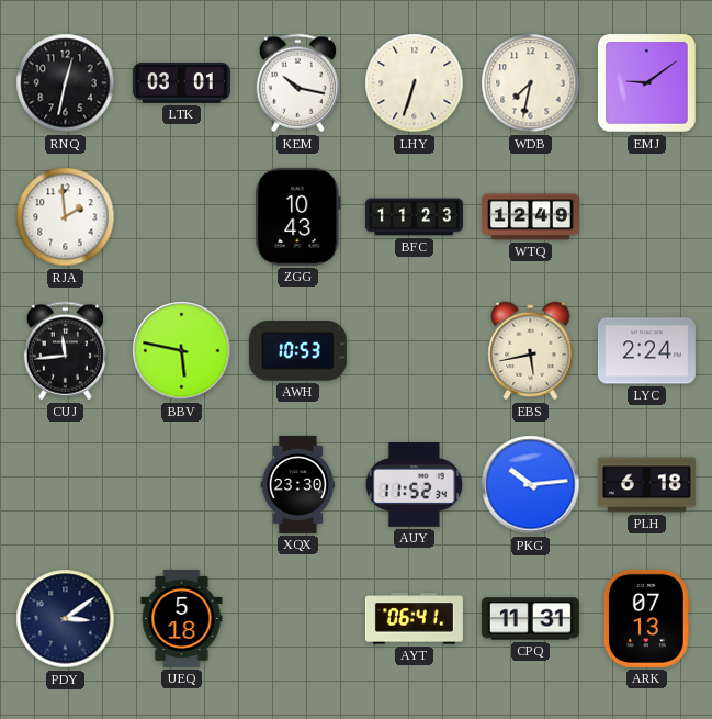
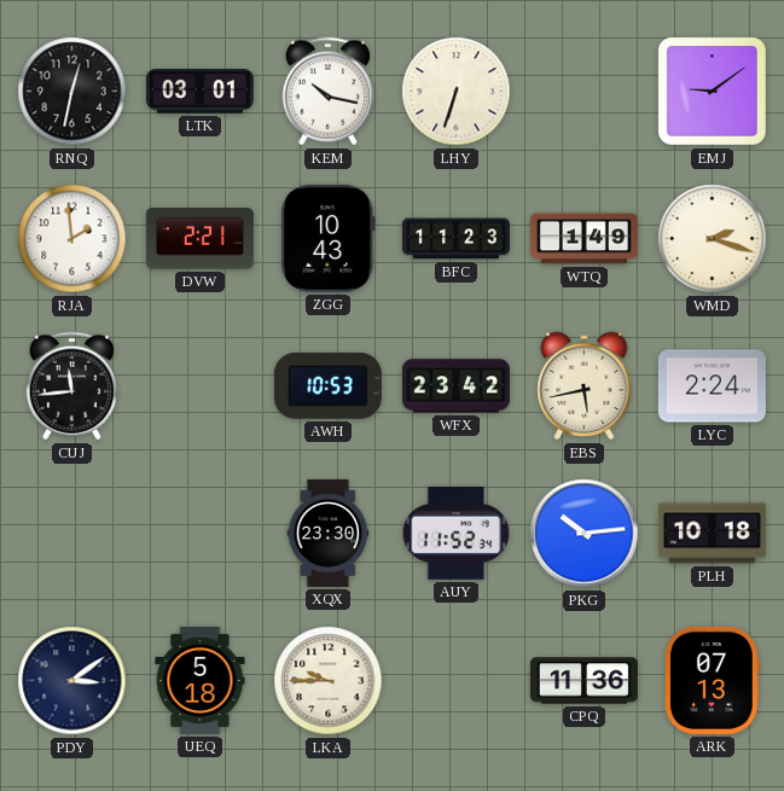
WDB: 7:32 -> none (531, 83)
DVW: none -> 2:21 (199, 239)
WTQ: 12:49 -> 1:49 (583, 239)
WMD: none -> 2:18 (713, 239)
BBV: 5:47 -> none (182, 351)
WFX: none -> 23:42 (455, 386)
PLH: 6:18 -> 10:18 (712, 534)
LKA: none -> 9:45 (329, 681)
AYT: 06:41 -> none (414, 619)
CPQ: 11:31 -> 11:36 (583, 681)
